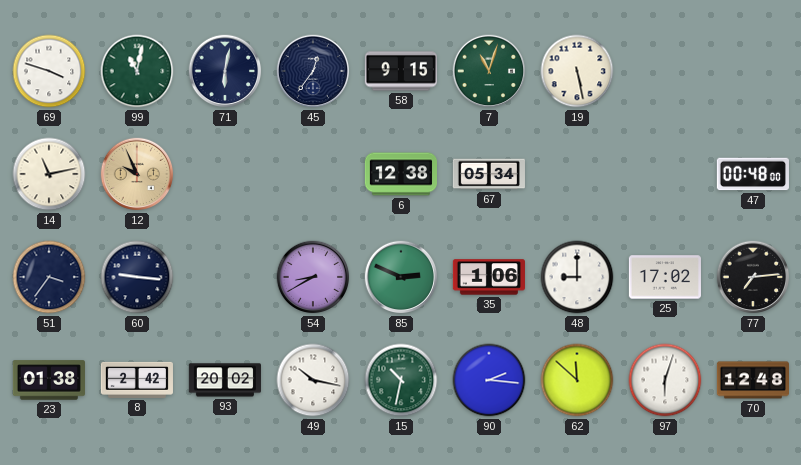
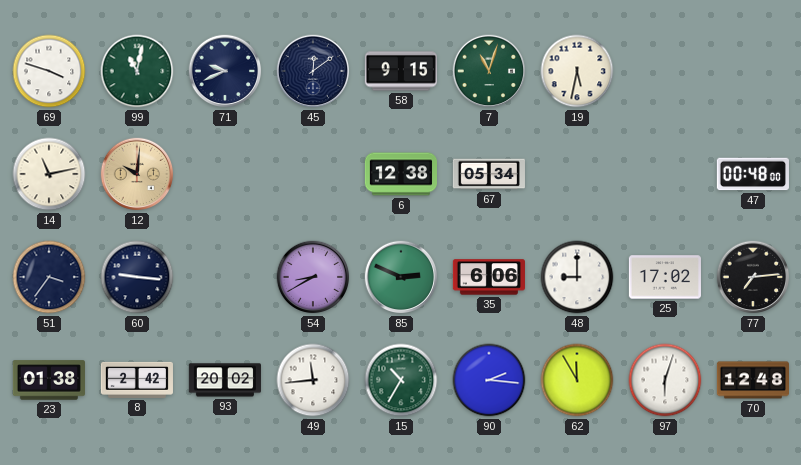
71: 6:02 -> 9:41 (225, 71)
45: 12:36 -> 12:09 (313, 71)
19: 5:28 -> 5:32 (577, 71)
12: 9:56 -> 10:01 (137, 174)
35: 1:06 -> 6:06 (489, 277)
49: 10:17 -> 11:44 (313, 380)
15: 10:32 -> 10:35 (401, 380)
62: 11:52 -> 11:55 (577, 380)
